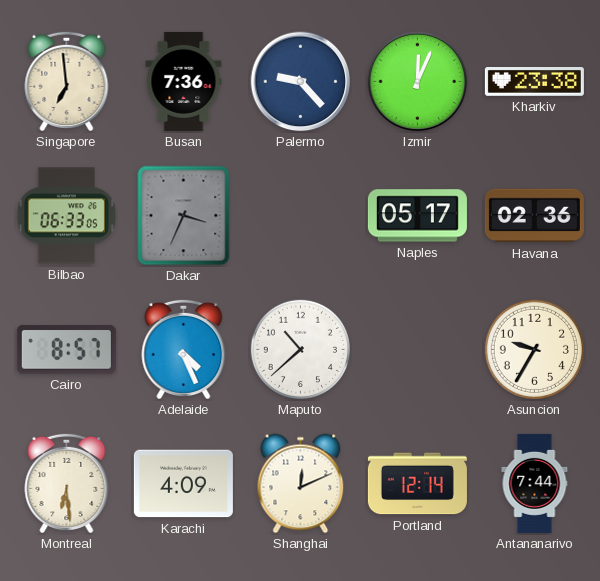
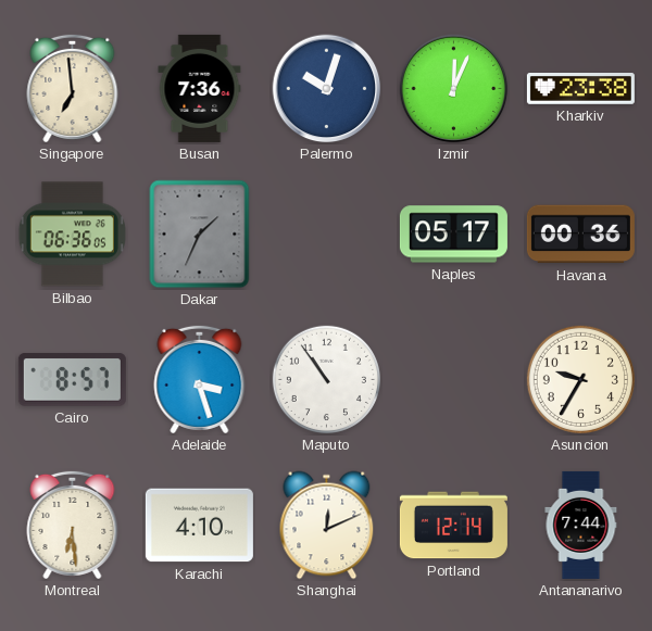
Palermo: 9:23 -> 10:03 (327, 89)
Bilbao: 06:33 -> 06:36 (72, 235)
Dakar: 3:34 -> 1:34 (200, 235)
Havana: 02:36 -> 00:36 (580, 235)
Adelaide: 4:26 -> 3:27 (200, 379)
Maputo: 10:38 -> 10:54 (326, 379)
Karachi: 4:09 -> 4:10 (199, 526)
